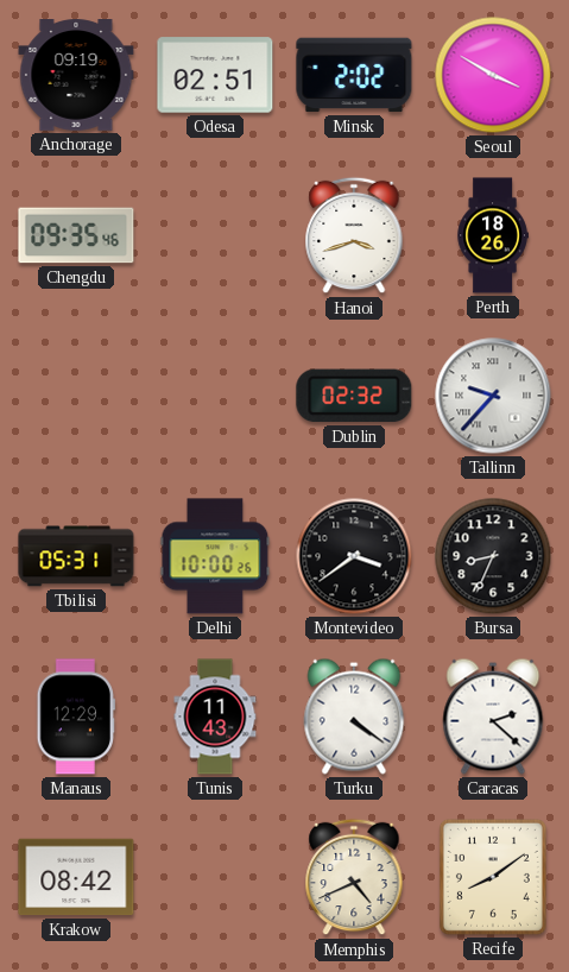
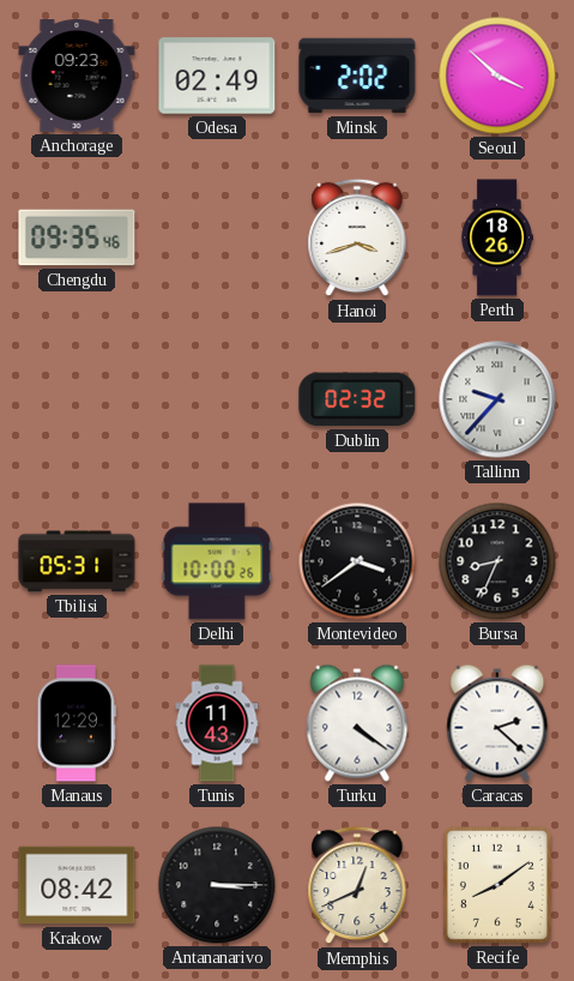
Anchorage: 09:19 -> 09:23 (77, 77)
Odesa: 02:51 -> 02:49 (217, 76)
Seoul: 3:50 -> 3:52 (497, 76)
Antananarivo: none -> 3:15 (217, 885)
Memphis: 4:41 -> 12:41 (357, 885)
